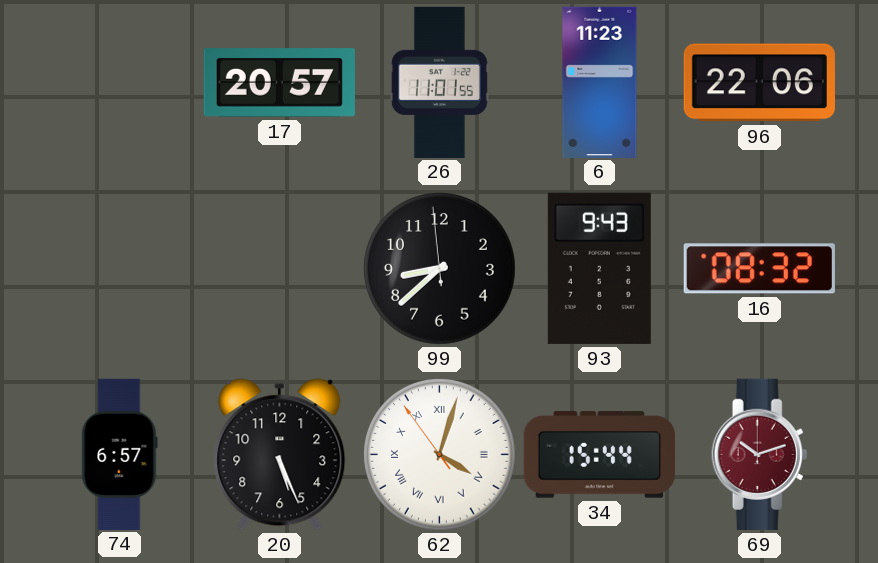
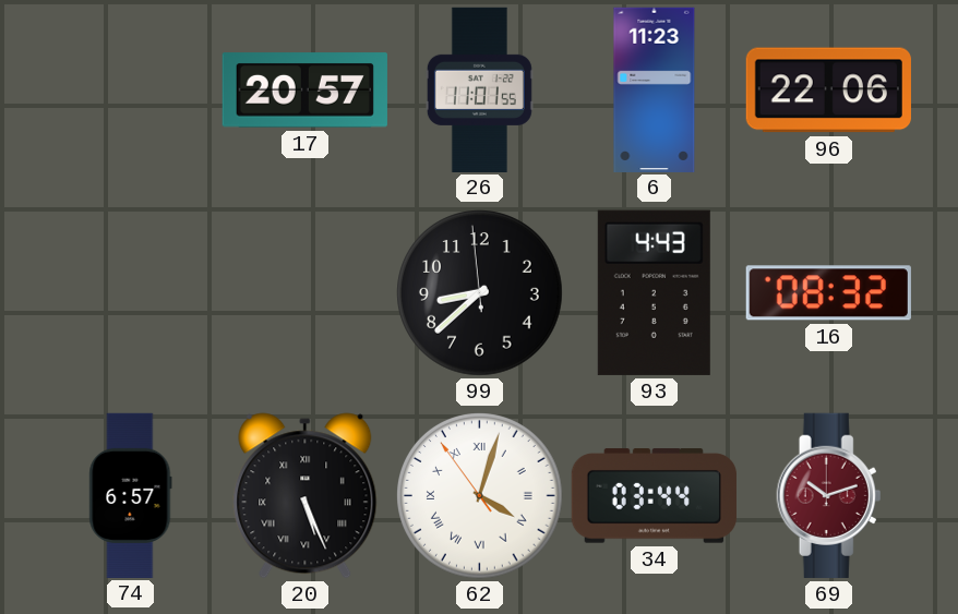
93: 9:43 -> 4:43 (654, 292)
20 numerals: Arabic -> Roman (306, 496)
34: 15:44 -> 03:44 (654, 496)
